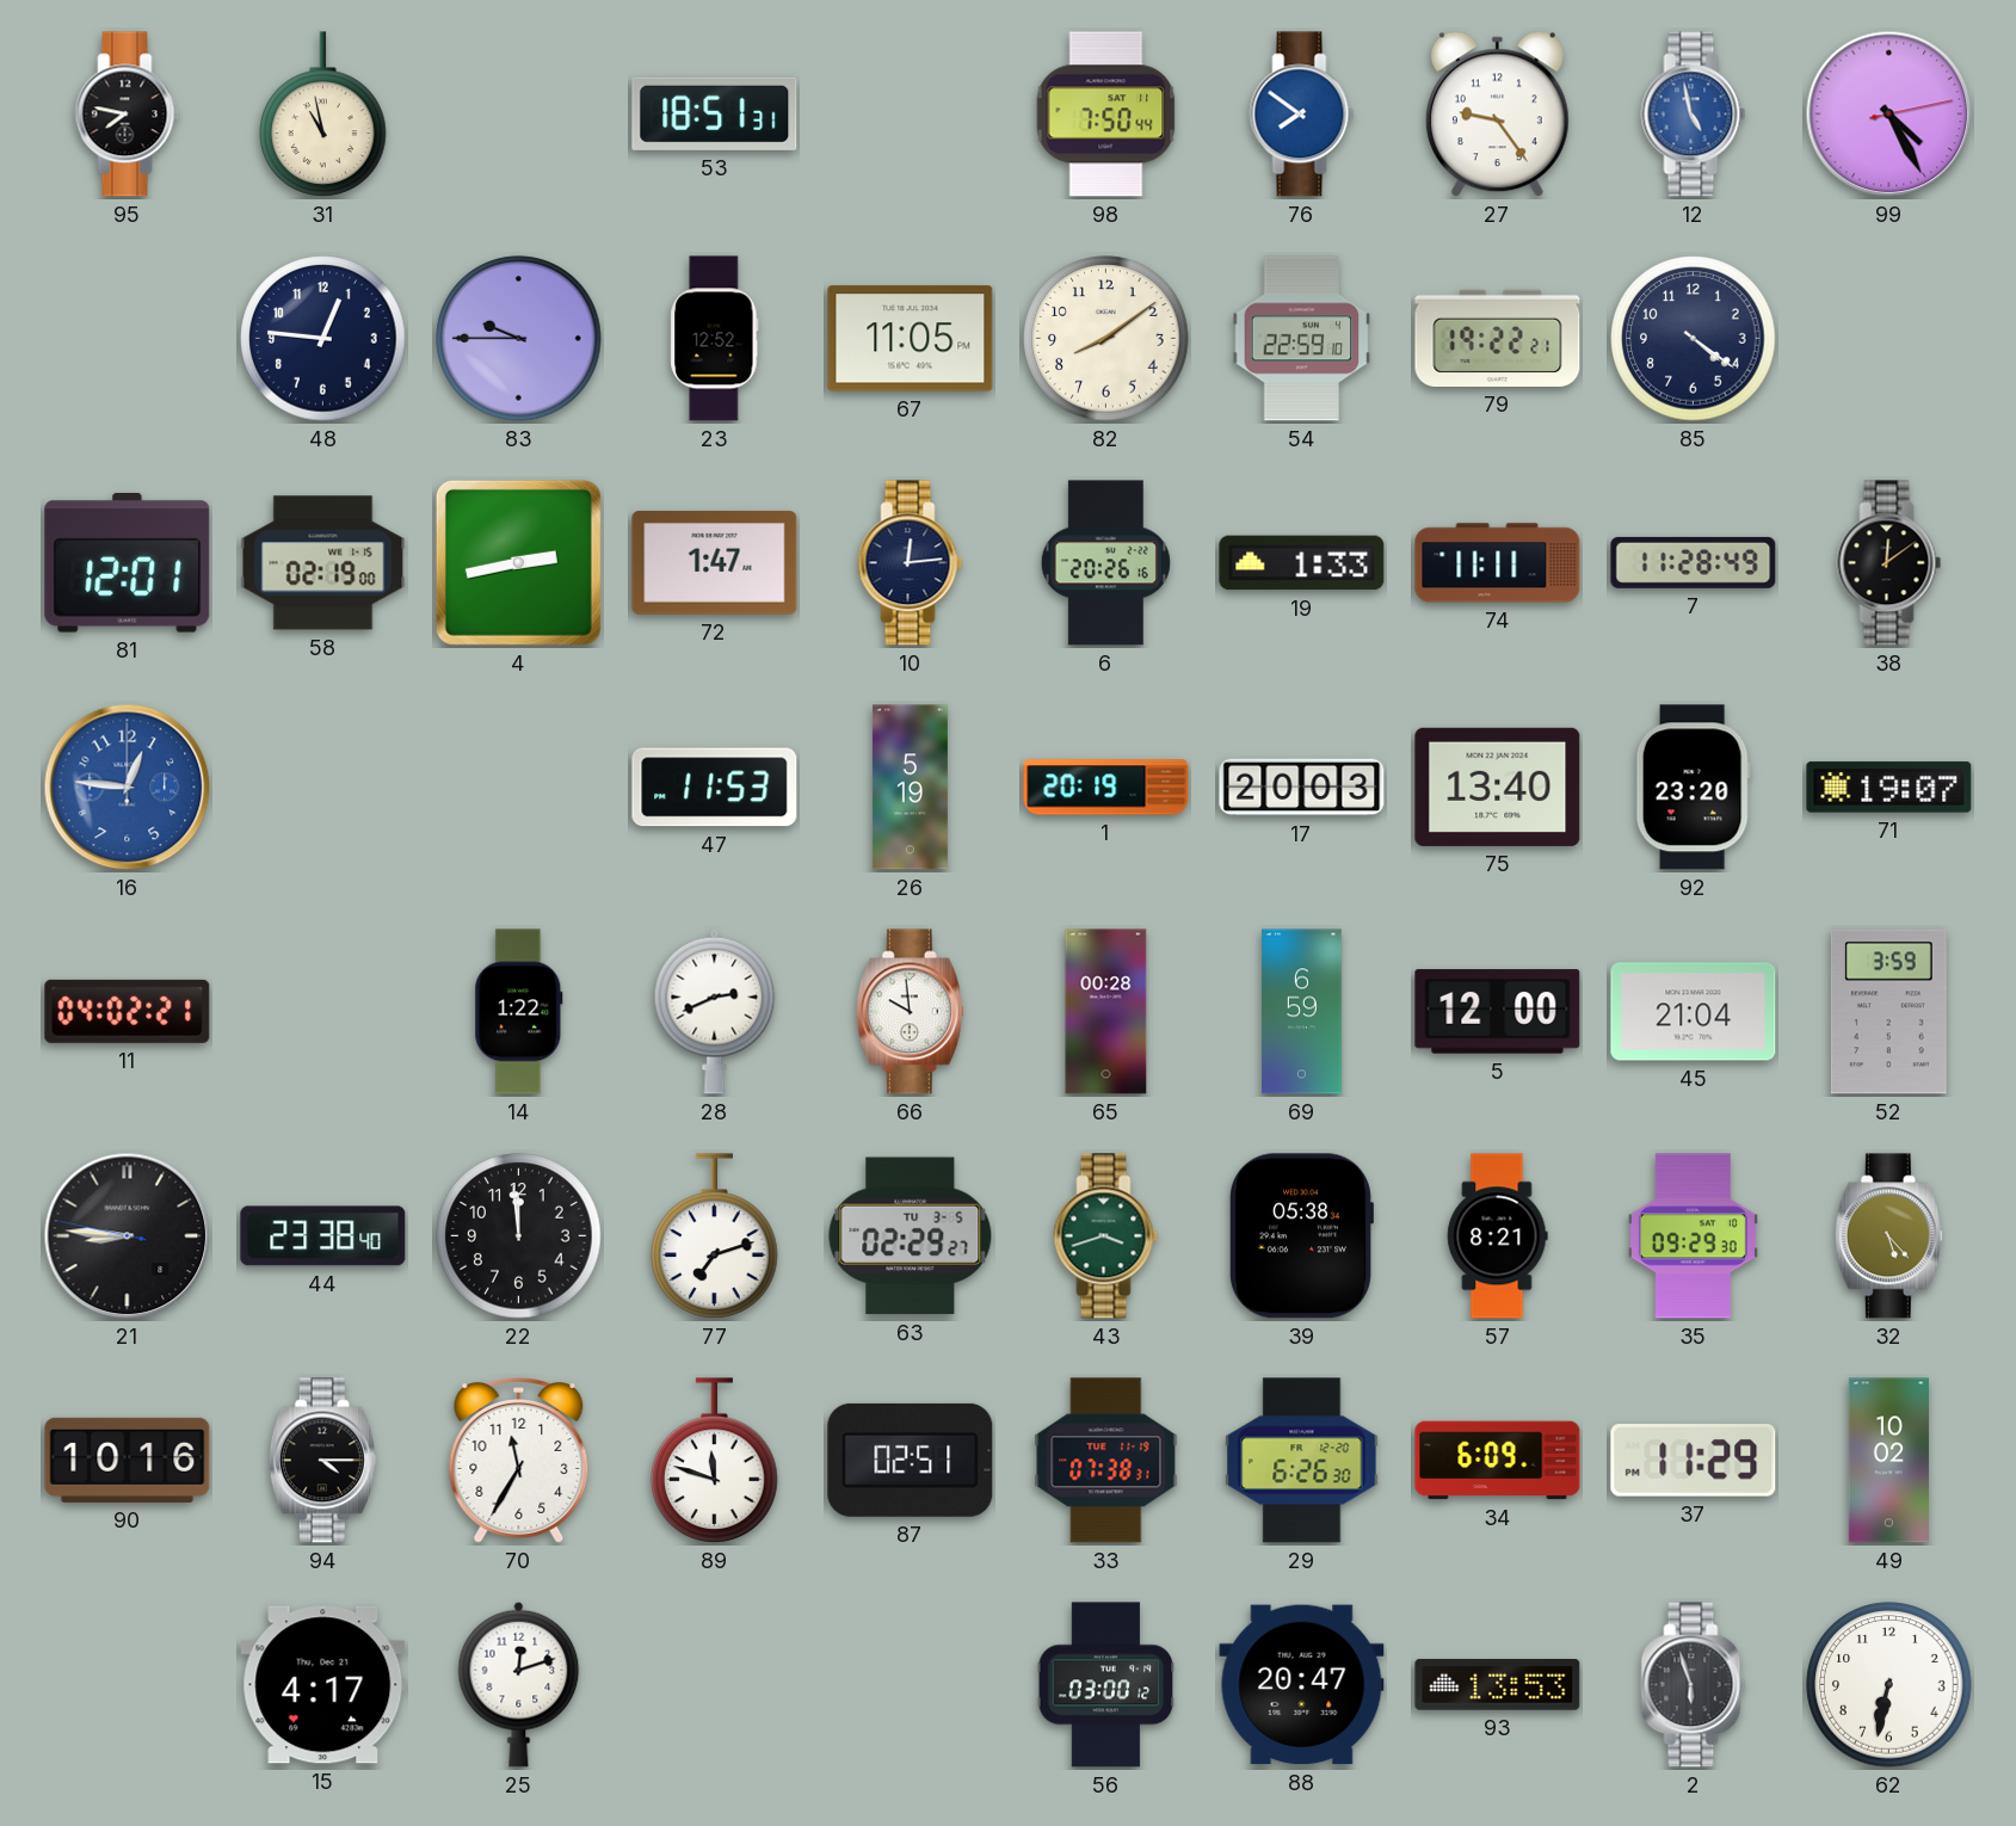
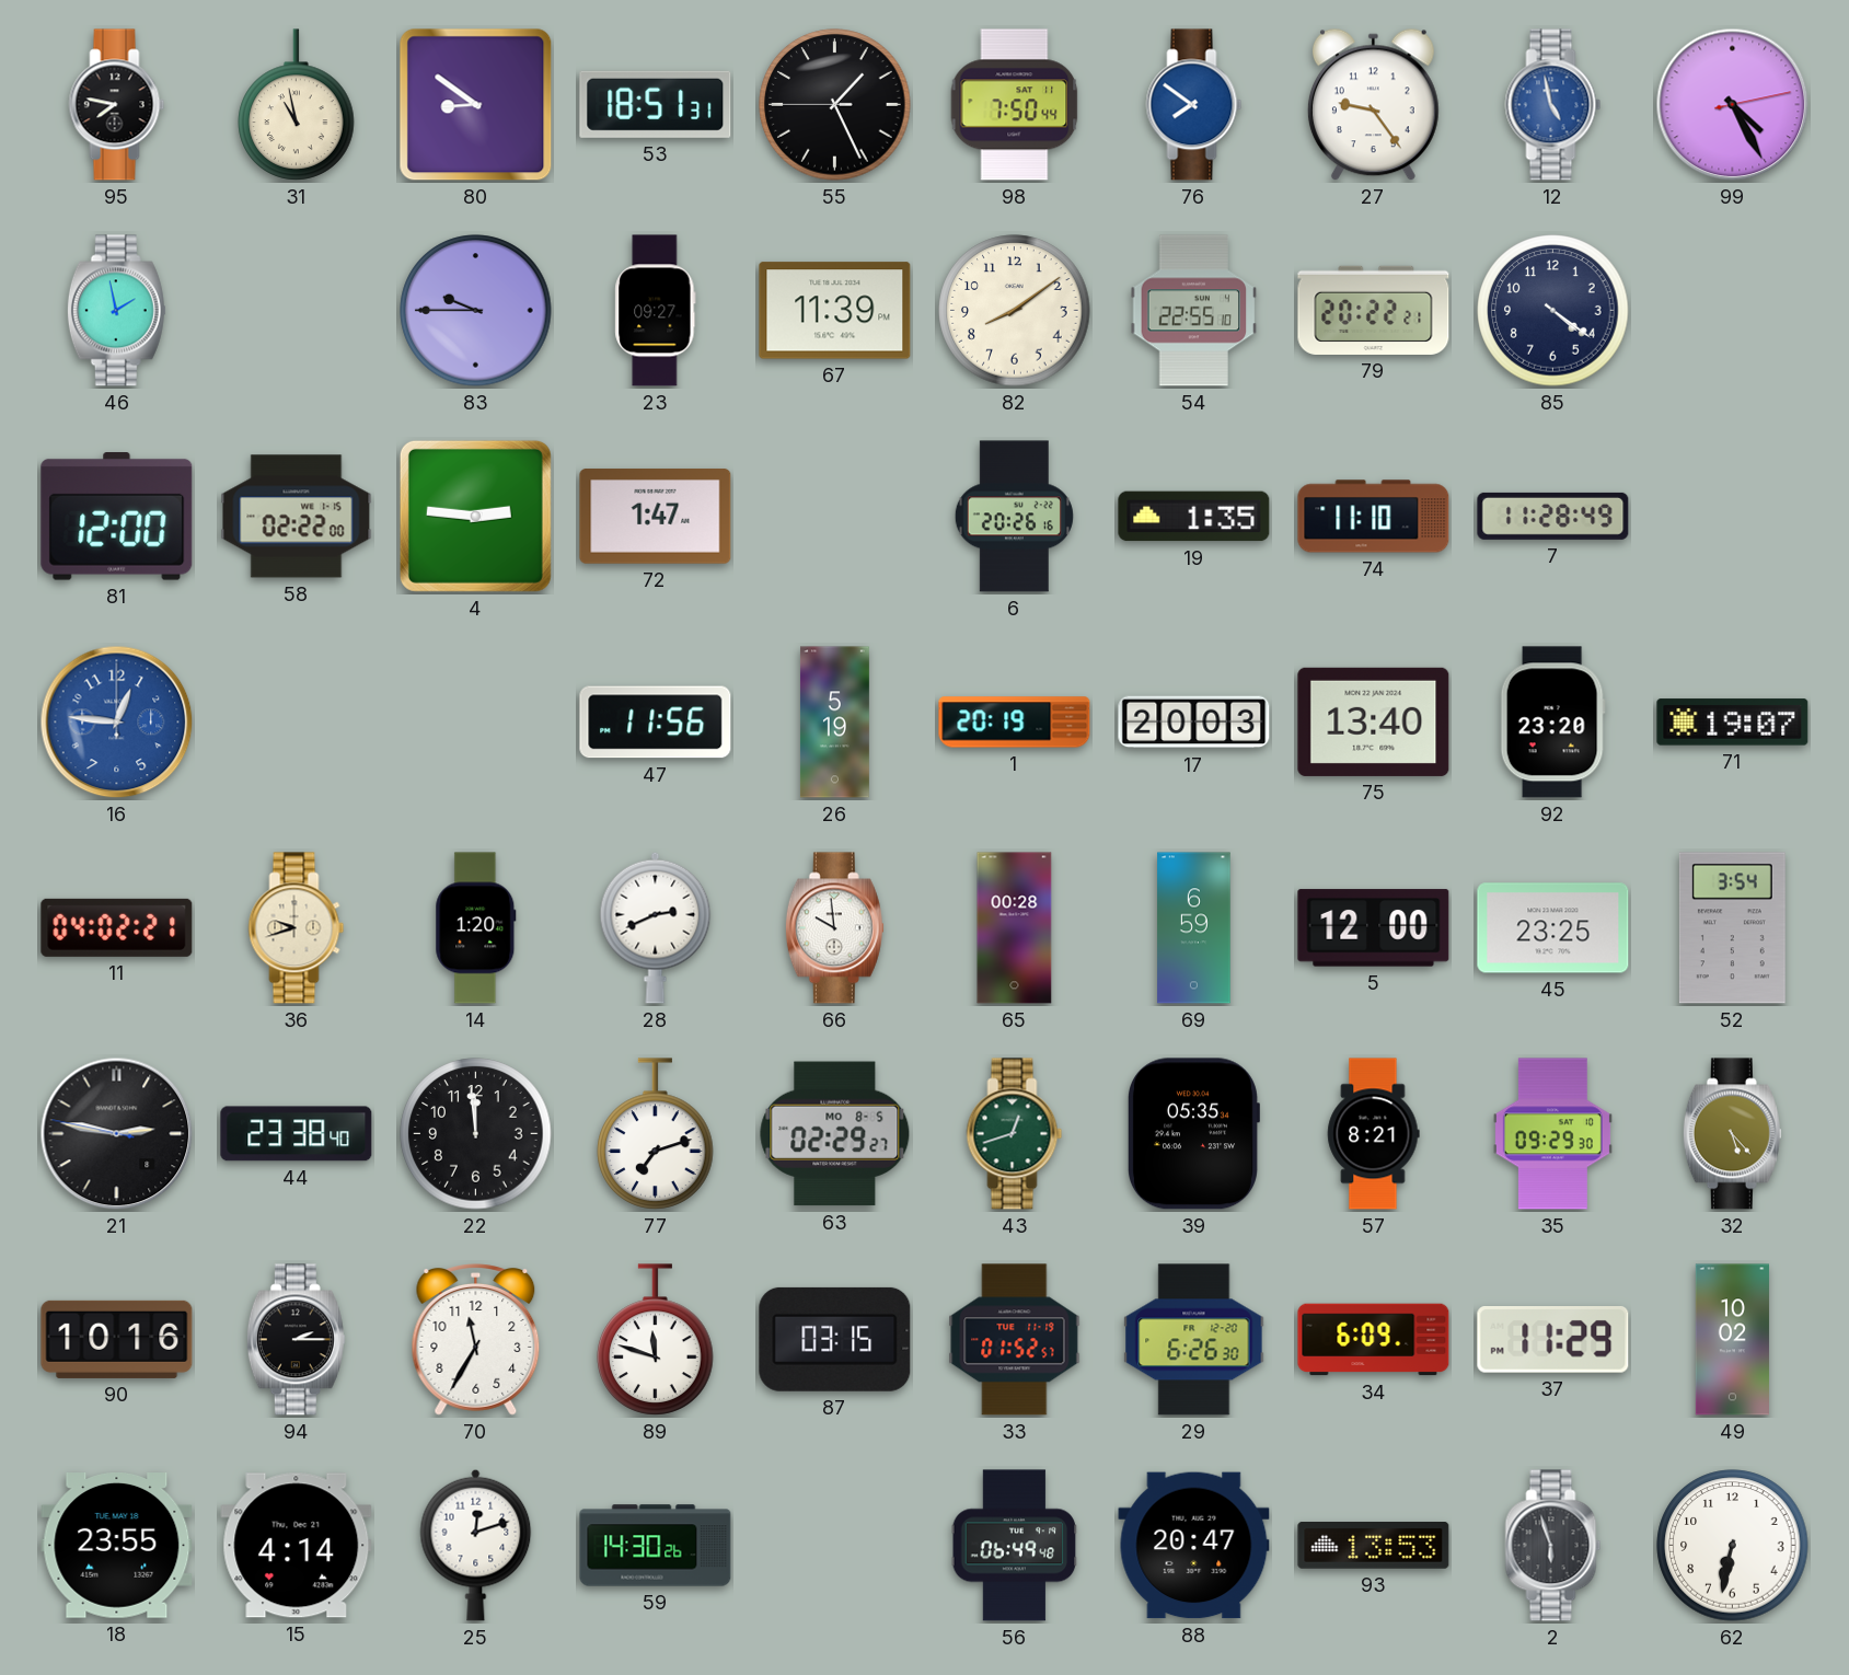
80: none -> 8:51 (476, 105)
55: none -> 1:25 (835, 105)
46: none -> 1:58 (116, 311)
48: 12:46 -> none (323, 339)
23: 12:52 -> 09:27 (656, 311)
67: 11:05 -> 11:39 (835, 311)
54: 22:59 -> 22:55 (1194, 311)
79: 19:22 -> 20:22 (1374, 310)
81: 12:01 -> 12:00 (117, 517)
58: 02:19 -> 02:22 (297, 517)
4: 2:43 -> 2:46 (475, 516)
10: 12:14 -> none (911, 563)
19: 1:33 -> 1:35 (1194, 517)
74: 11:11 -> 11:10 (1374, 517)
38: 12:09 -> none (1889, 563)
47: 11:53 -> 11:56 (656, 723)
36: none -> 9:42 (297, 928)
14: 1:22 -> 1:20 (476, 928)
45: 21:04 -> 23:25 (1553, 928)
52: 3:59 -> 3:54 (1732, 928)
21: 8:45 -> 2:46 (117, 1134)
63 date: TU 3-5 -> MO 8-5 (835, 1134)
43: 3:42 -> 12:42 (1015, 1134)
39: 05:38 -> 05:35 (1193, 1134)
94: 4:15 -> 2:15 (296, 1340)
87: 02:51 -> 03:15 (835, 1339)
33: 07:38 -> 01:52 (1015, 1340)
18: none -> 23:55 (117, 1546)
15: 4:17 -> 4:14 (297, 1546)
59: none -> 14:30 (656, 1546)
56: 03:00 -> 06:49 (1015, 1546)
